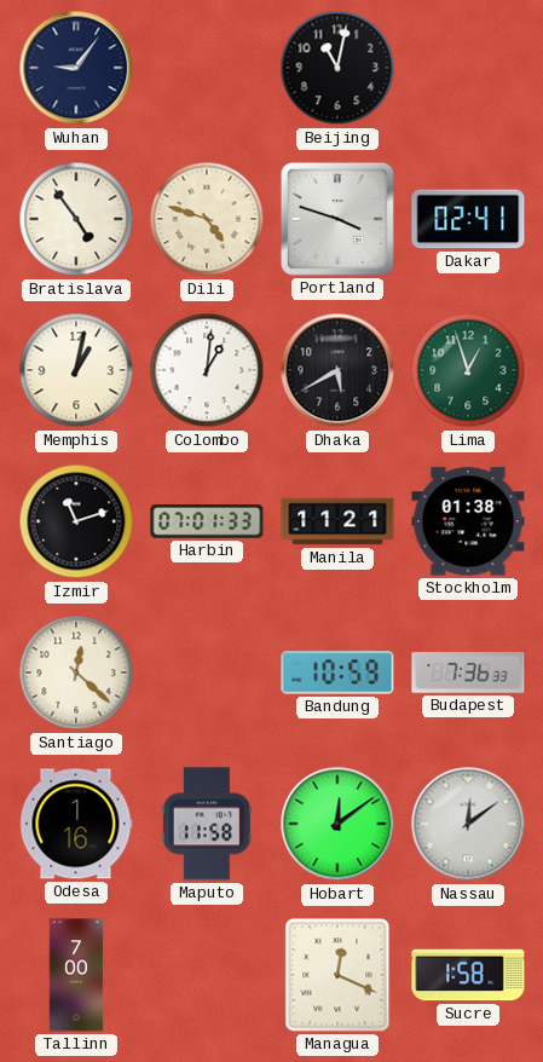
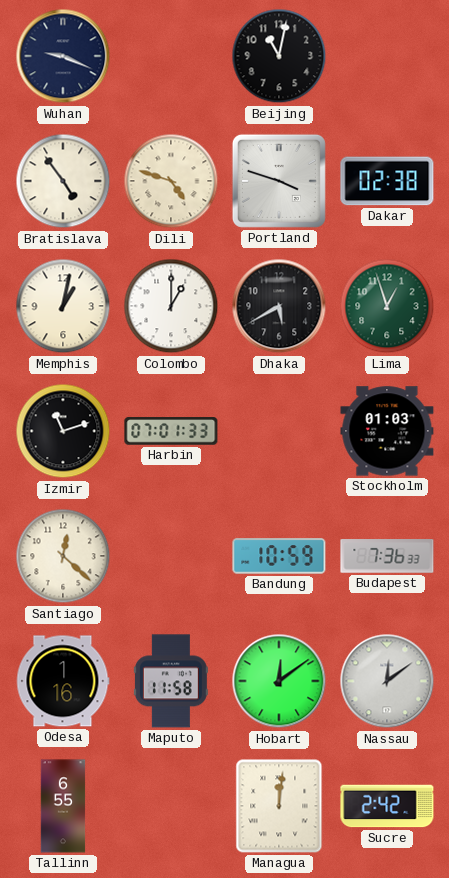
Wuhan: 9:06 -> 9:19 (63, 56)
Dakar: 02:41 -> 02:38 (387, 181)
Colombo: 1:01 -> 1:00 (171, 306)
Manila: 11:21 -> none (337, 521)
Stockholm: 01:38 -> 01:03 (387, 431)
Tallinn: 7:00 -> 6:55 (63, 806)
Managua: 12:19 -> 12:01 (279, 806)
Sucre: 1:58 -> 2:42 (387, 806)
